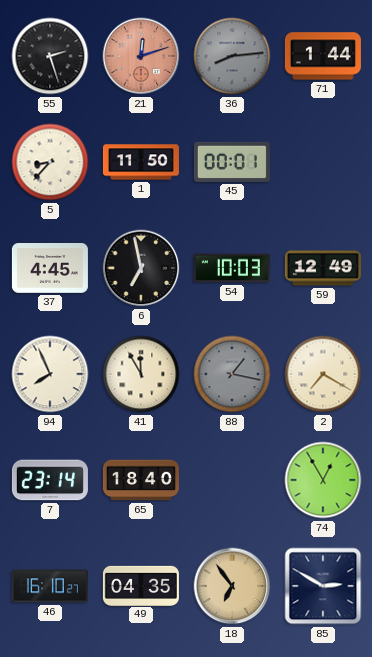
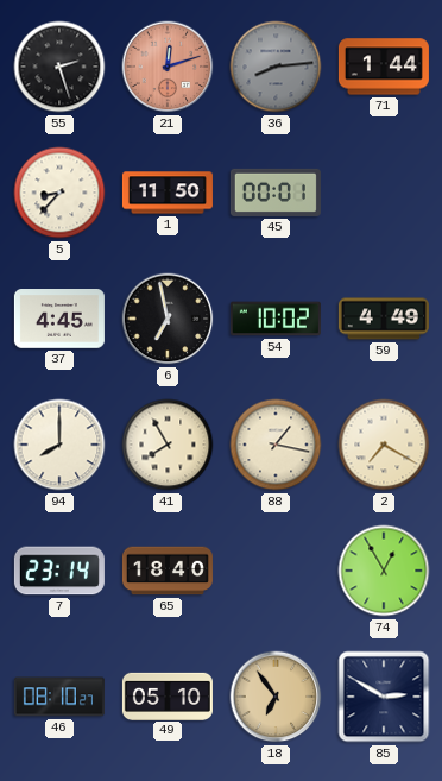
54: 10:03 -> 10:02 (276, 319)
59: 12:49 -> 4:49 (384, 319)
94: 7:56 -> 8:00 (59, 445)
41: 11:55 -> 7:55 (168, 445)
88 dial: grey -> cream (276, 445)
46: 16:10 -> 08:10 (59, 697)
49: 04:35 -> 05:10 (168, 695)
